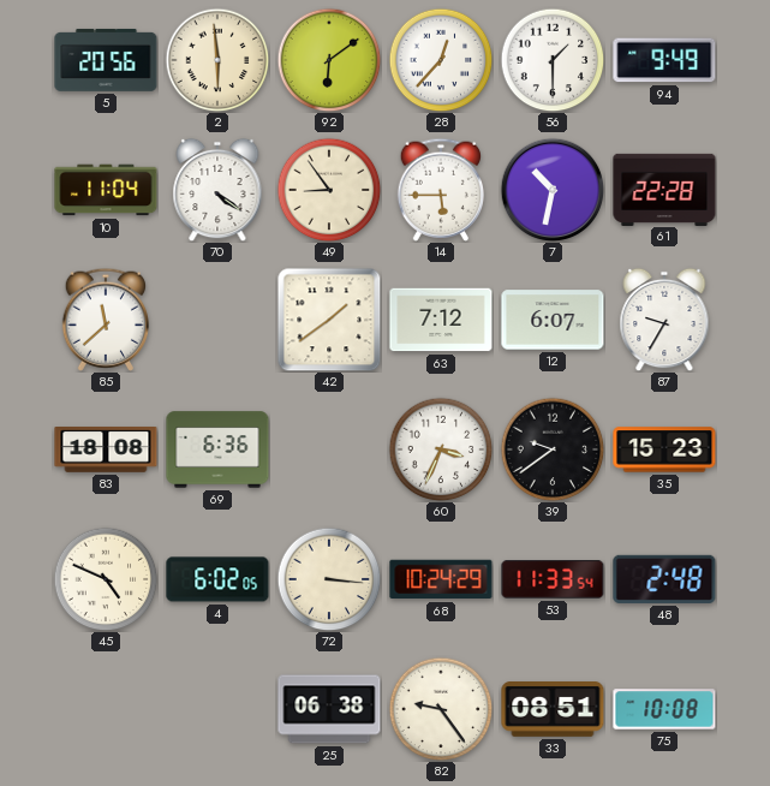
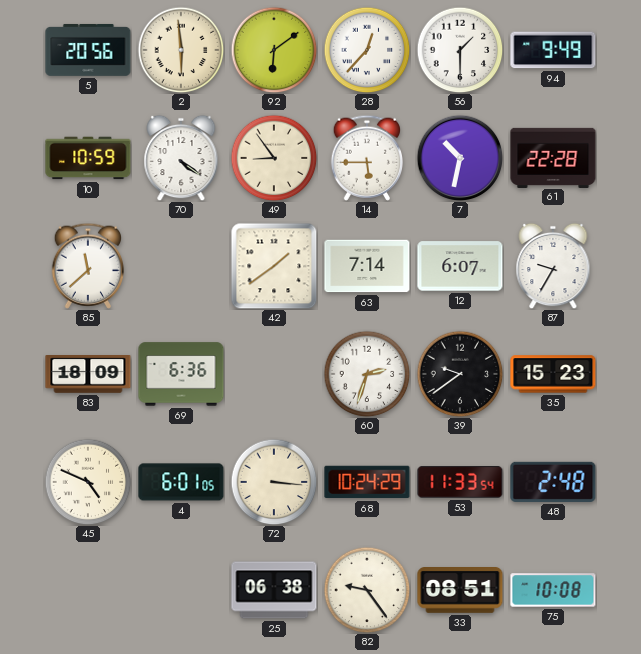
10: 11:04 -> 10:59 (88, 158)
63: 7:12 -> 7:14 (367, 266)
83: 18:08 -> 18:09 (88, 375)
60: 3:34 -> 2:33 (367, 374)
4: 6:02 -> 6:01 (181, 482)
